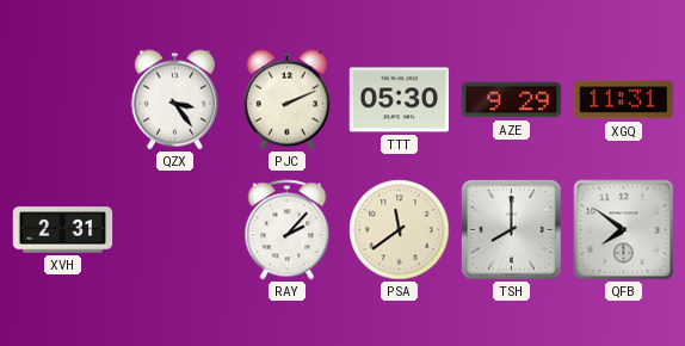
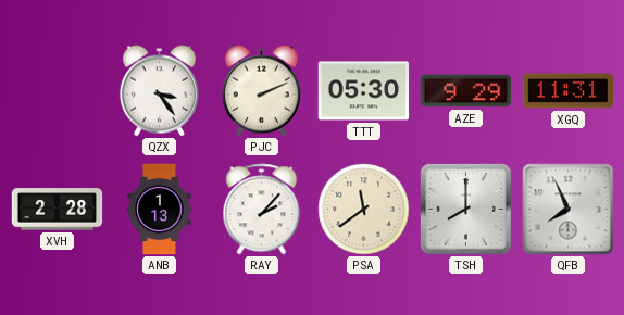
XVH: 2:31 -> 2:28 (58, 210)
ANB: none -> 1:13 (160, 210)
QFB: 7:51 -> 7:56 (569, 210)
